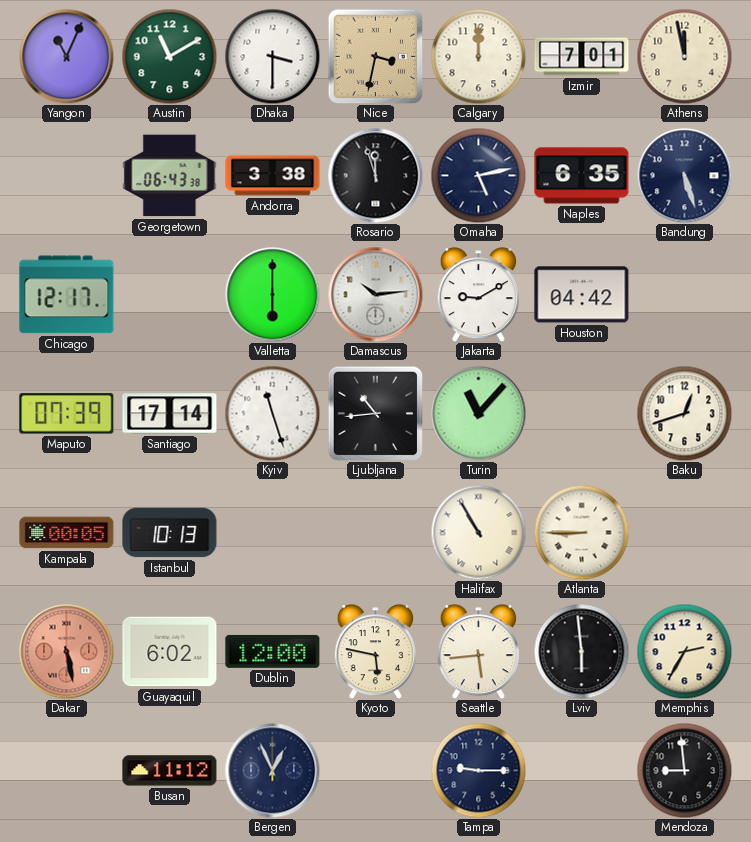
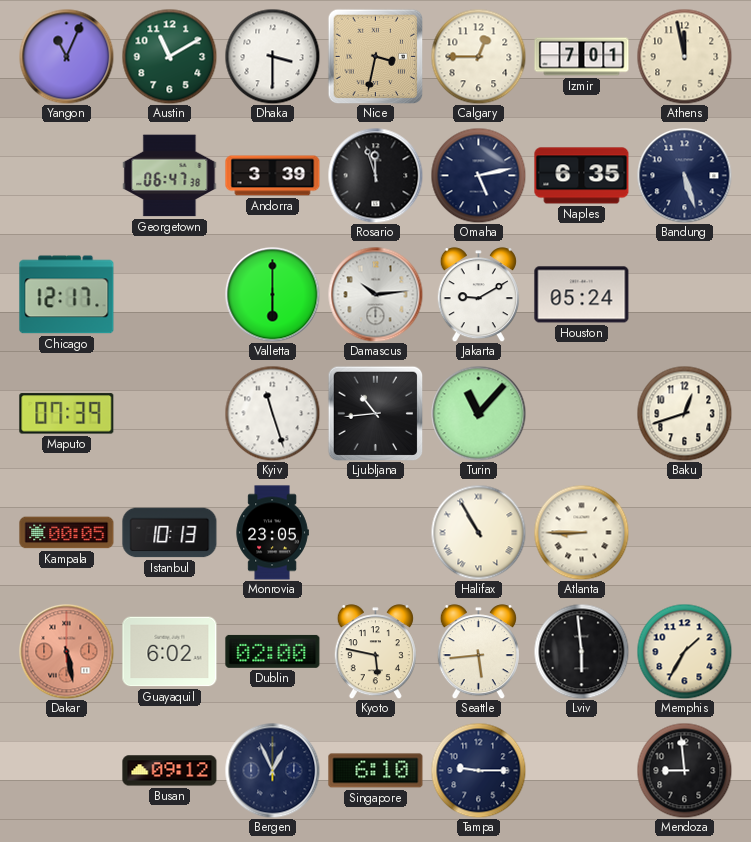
Calgary: 12:00 -> 12:45 (478, 56)
Georgetown: 06:43 -> 06:47 (170, 176)
Andorra: 3:38 -> 3:39 (273, 176)
Houston: 04:42 -> 05:24 (582, 295)
Santiago: 17:14 -> none (170, 414)
Monrovia: none -> 23:05 (272, 533)
Dublin: 12:00 -> 02:00 (273, 651)
Memphis: 2:35 -> 1:35 (684, 651)
Busan: 11:12 -> 09:12 (170, 771)
Singapore: none -> 6:10 (376, 771)
